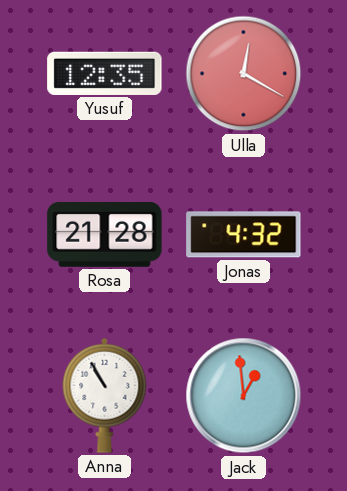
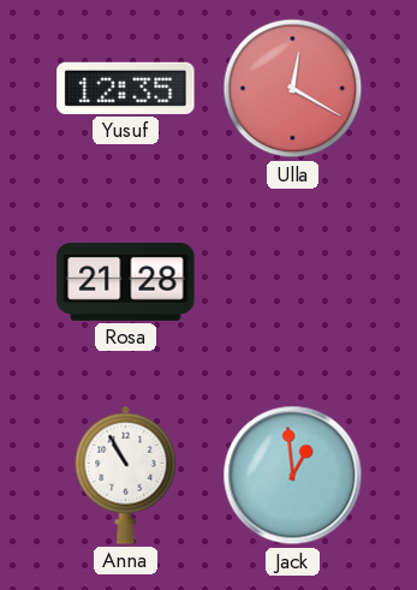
Jonas: 4:32 -> none (244, 235)
